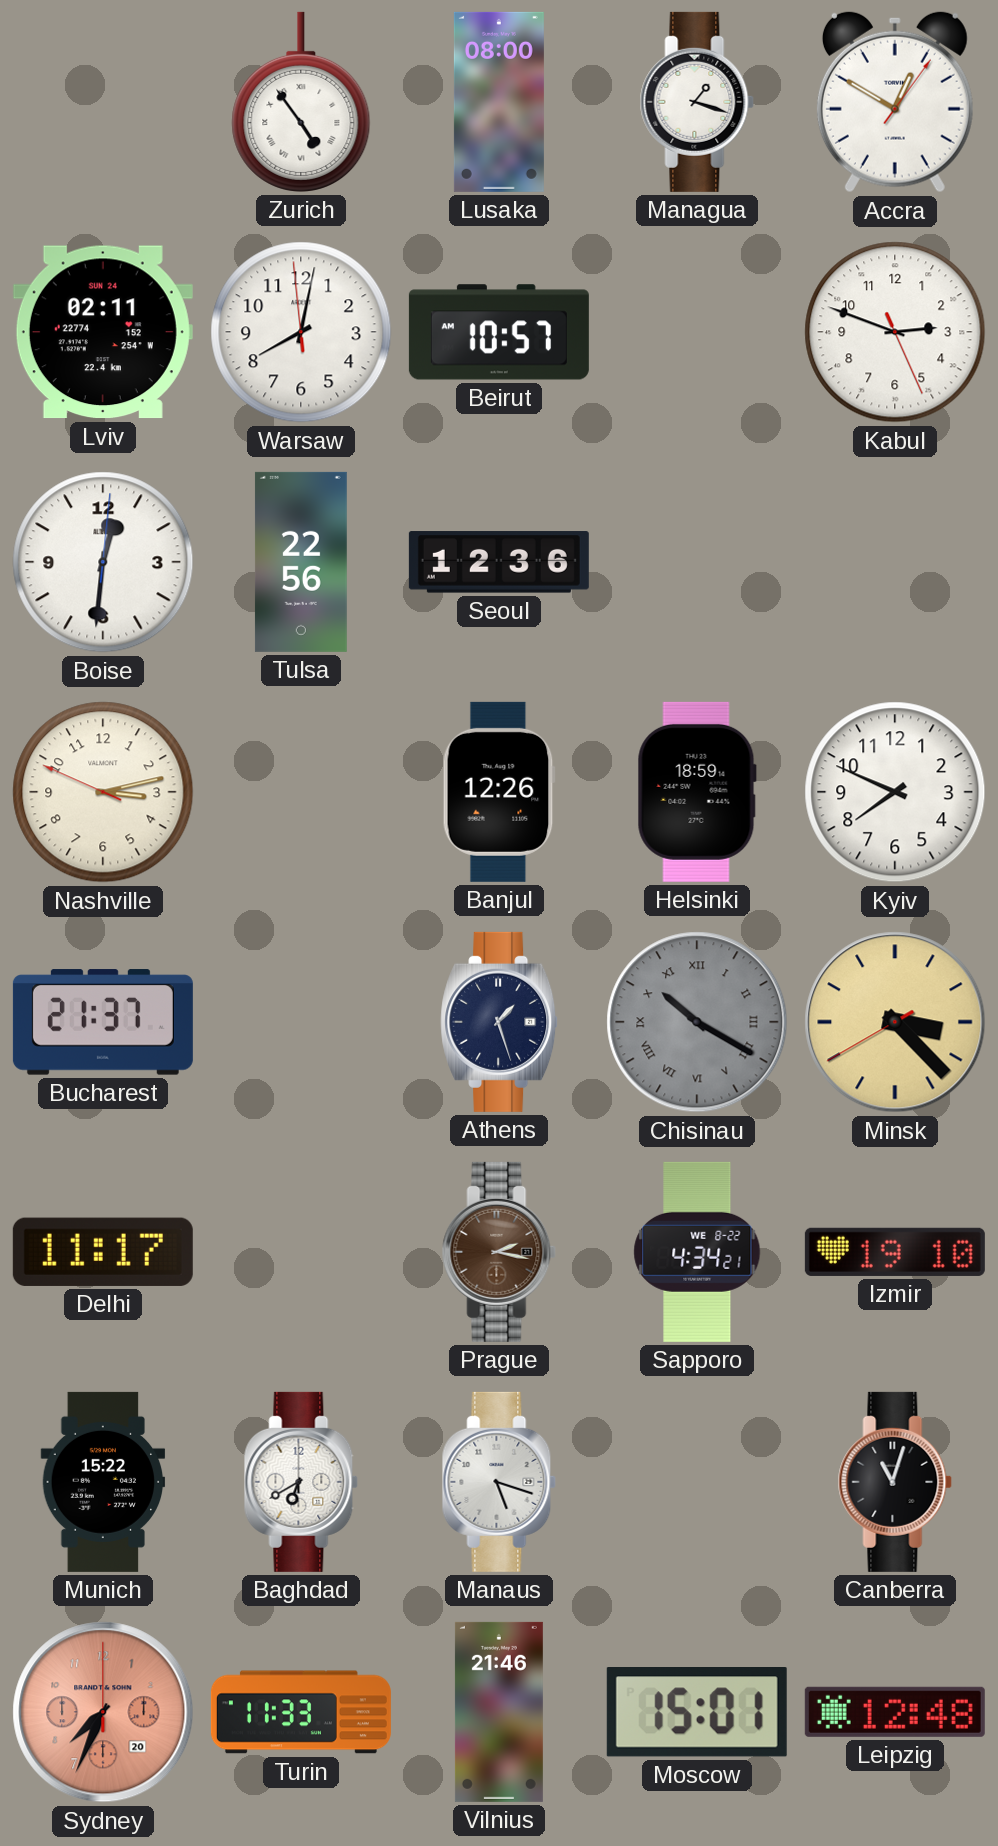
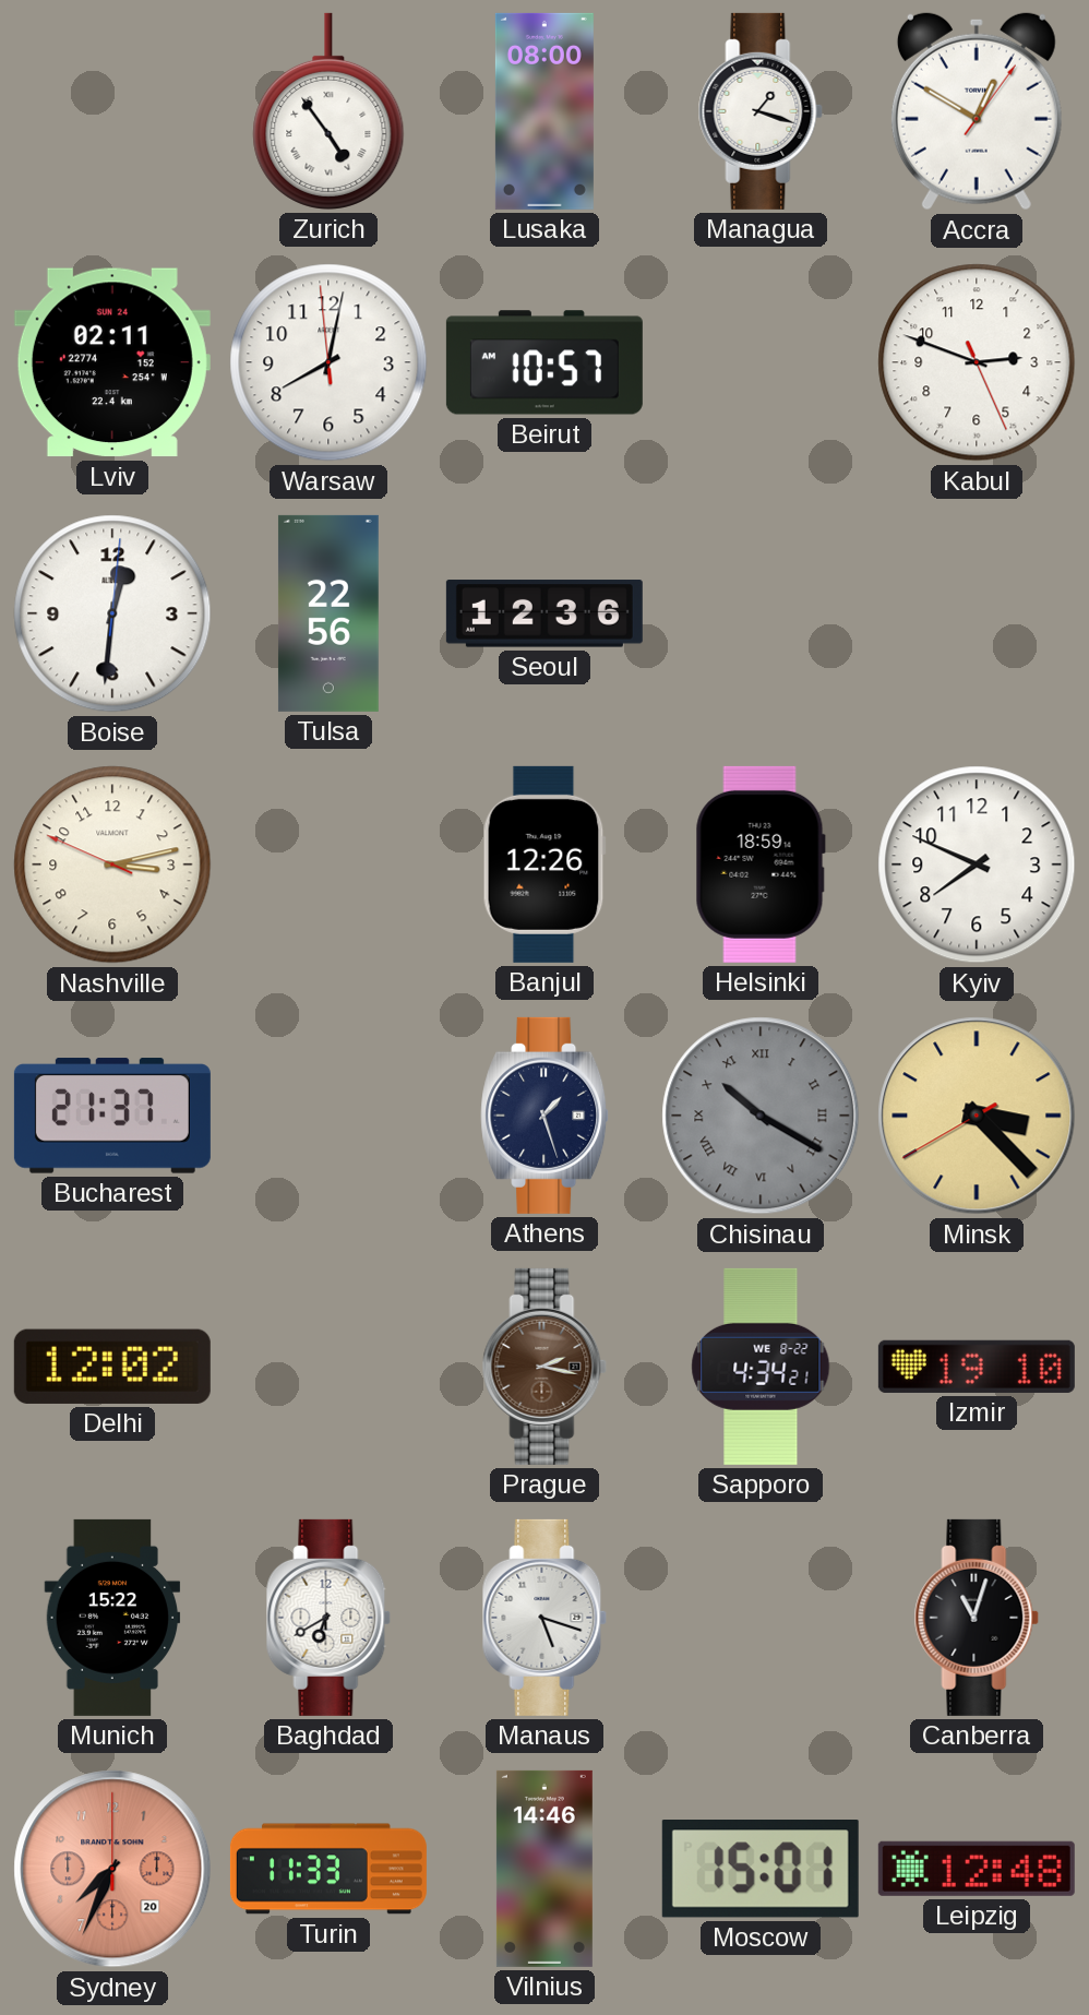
Delhi: 11:17 -> 12:02 (112, 1367)
Vilnius: 21:46 -> 14:46 (544, 1869)
